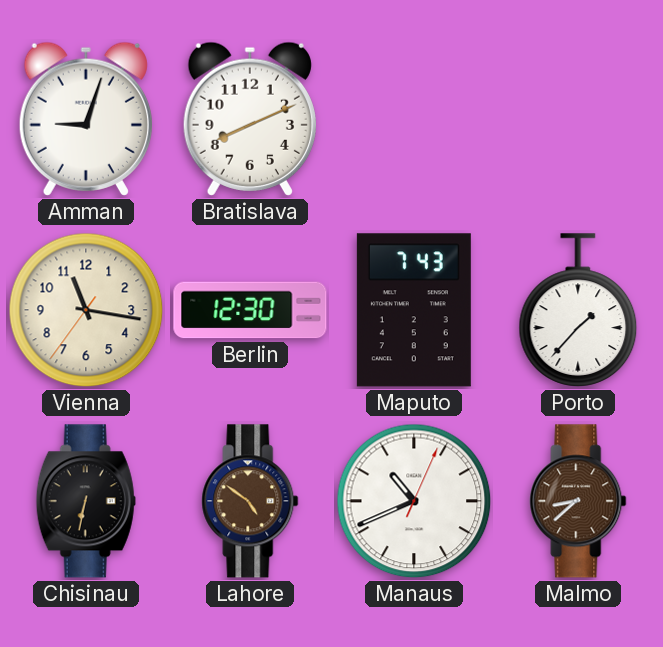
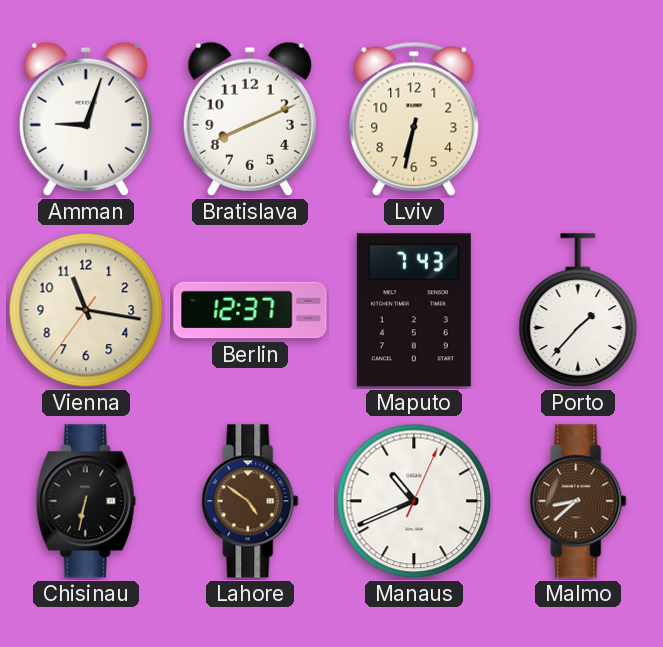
Lviv: none -> 6:32 (414, 119)
Berlin: 12:30 -> 12:37 (250, 310)
